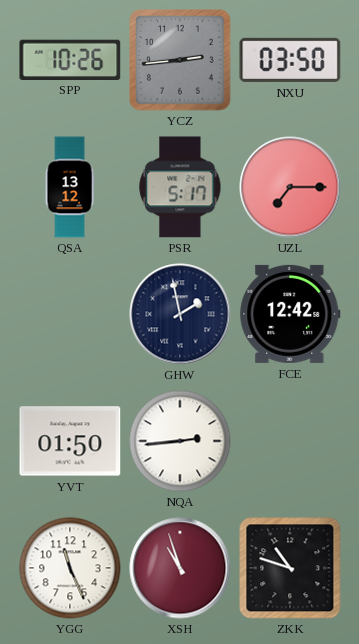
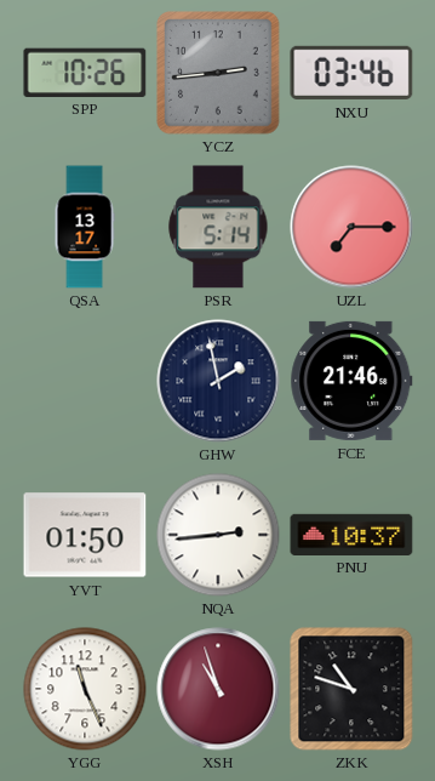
NXU: 03:50 -> 03:46 (351, 73)
QSA: 13:12 -> 13:17 (85, 227)
PSR: 5:17 -> 5:14 (218, 227)
FCE: 12:42 -> 21:46 (351, 381)
PNU: none -> 10:37 (351, 534)
